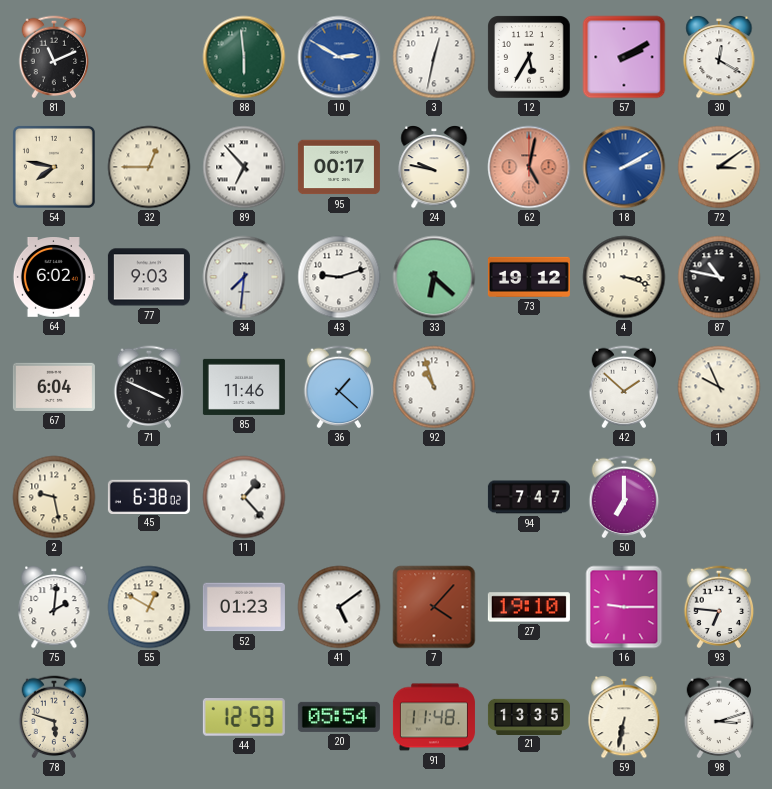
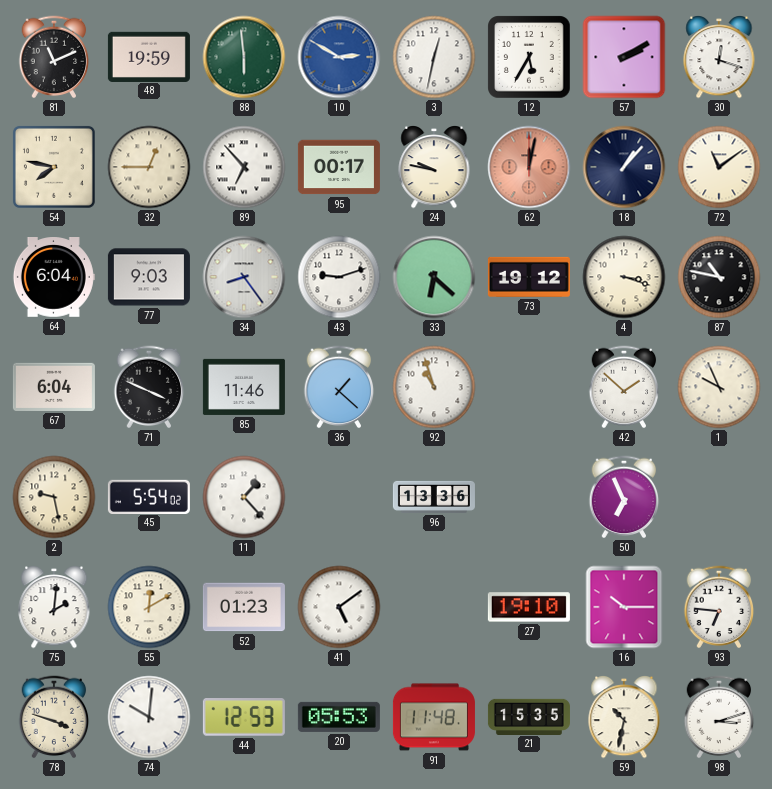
48: none -> 19:59 (149, 56)
30: 12:20 -> 12:18 (719, 58)
62: 5:02 -> 12:02 (529, 167)
18: 2:10 -> 1:07 (624, 167)
18 dial: blue -> navy (624, 167)
72: 3:09 -> 11:09 (719, 167)
64: 6:02 -> 6:04 (54, 278)
34: 7:31 -> 8:24 (244, 277)
45: 6:38 -> 5:54 (149, 496)
96: none -> 13:36 (434, 497)
94: 7:47 -> none (529, 497)
50: 7:00 -> 6:56 (624, 497)
55: 12:50 -> 12:10 (149, 607)
7: 4:07 -> none (434, 607)
16: 9:15 -> 10:15 (624, 607)
78: 5:48 -> 3:48 (54, 717)
74: none -> 10:01 (149, 717)
20: 05:54 -> 05:53 (339, 717)
21: 13:35 -> 15:35 (529, 716)
59: 6:32 -> 10:32 (624, 718)
